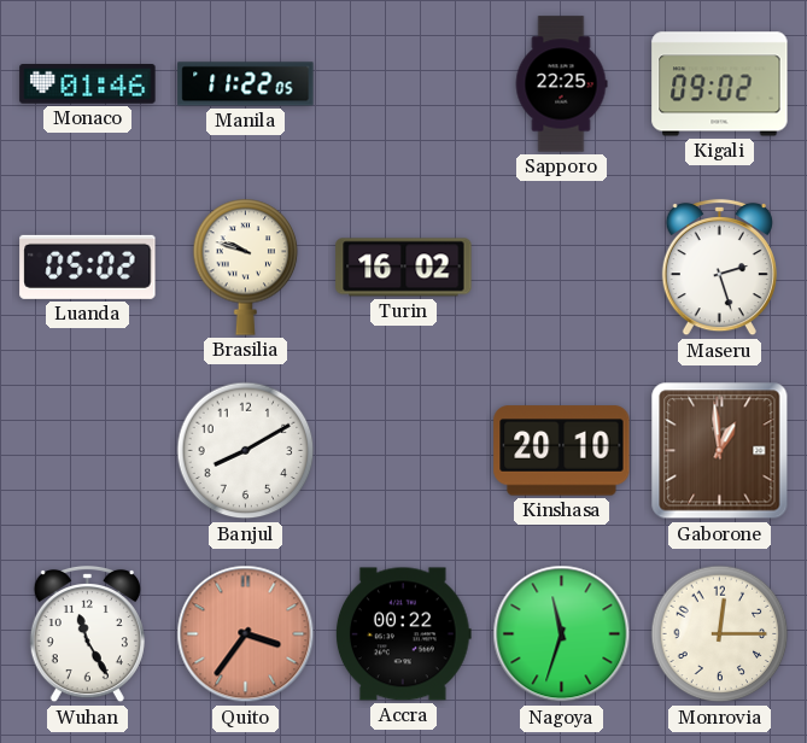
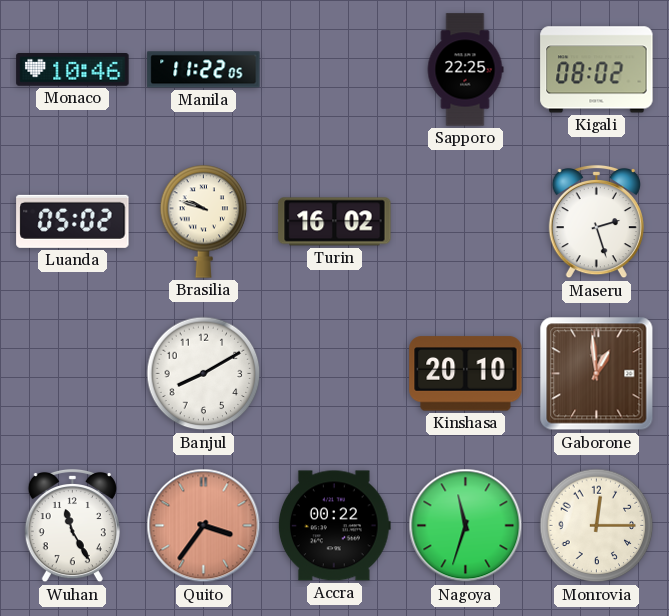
Monaco: 01:46 -> 10:46 (73, 70)
Kigali: 09:02 -> 08:02 (597, 70)
